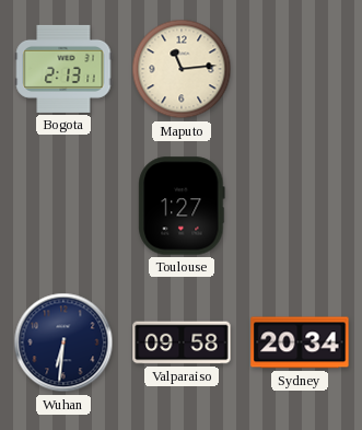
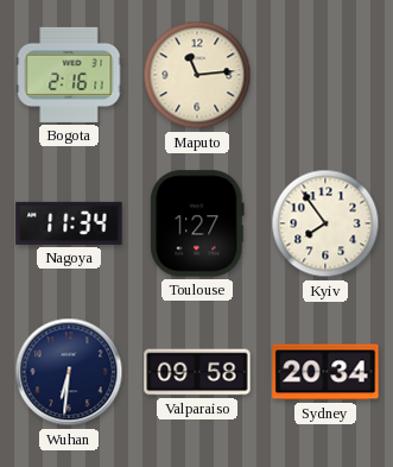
Bogota: 2:13 -> 2:16 (69, 75)
Nagoya: none -> 11:34 (69, 223)
Kyiv: none -> 7:54 (325, 223)
